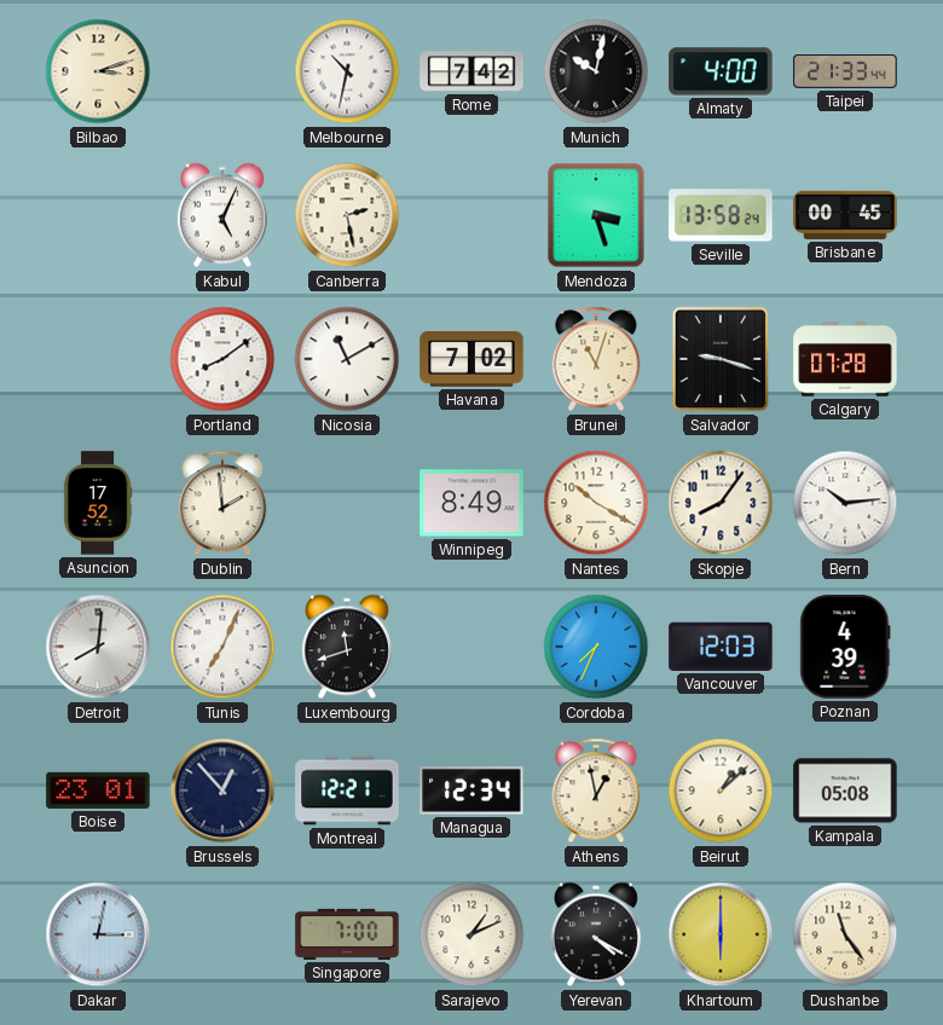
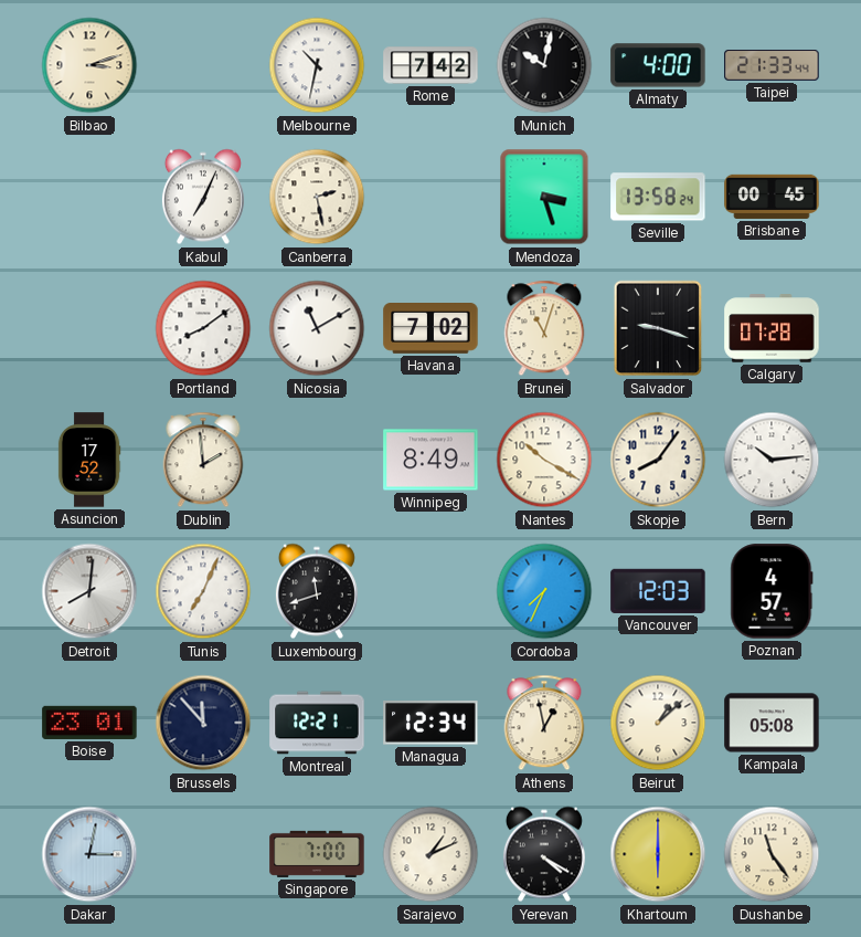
Kabul: 5:04 -> 7:04 (203, 197)
Poznan: 4:39 -> 4:57 (772, 591)
Brussels: 12:53 -> 11:53 (203, 723)
